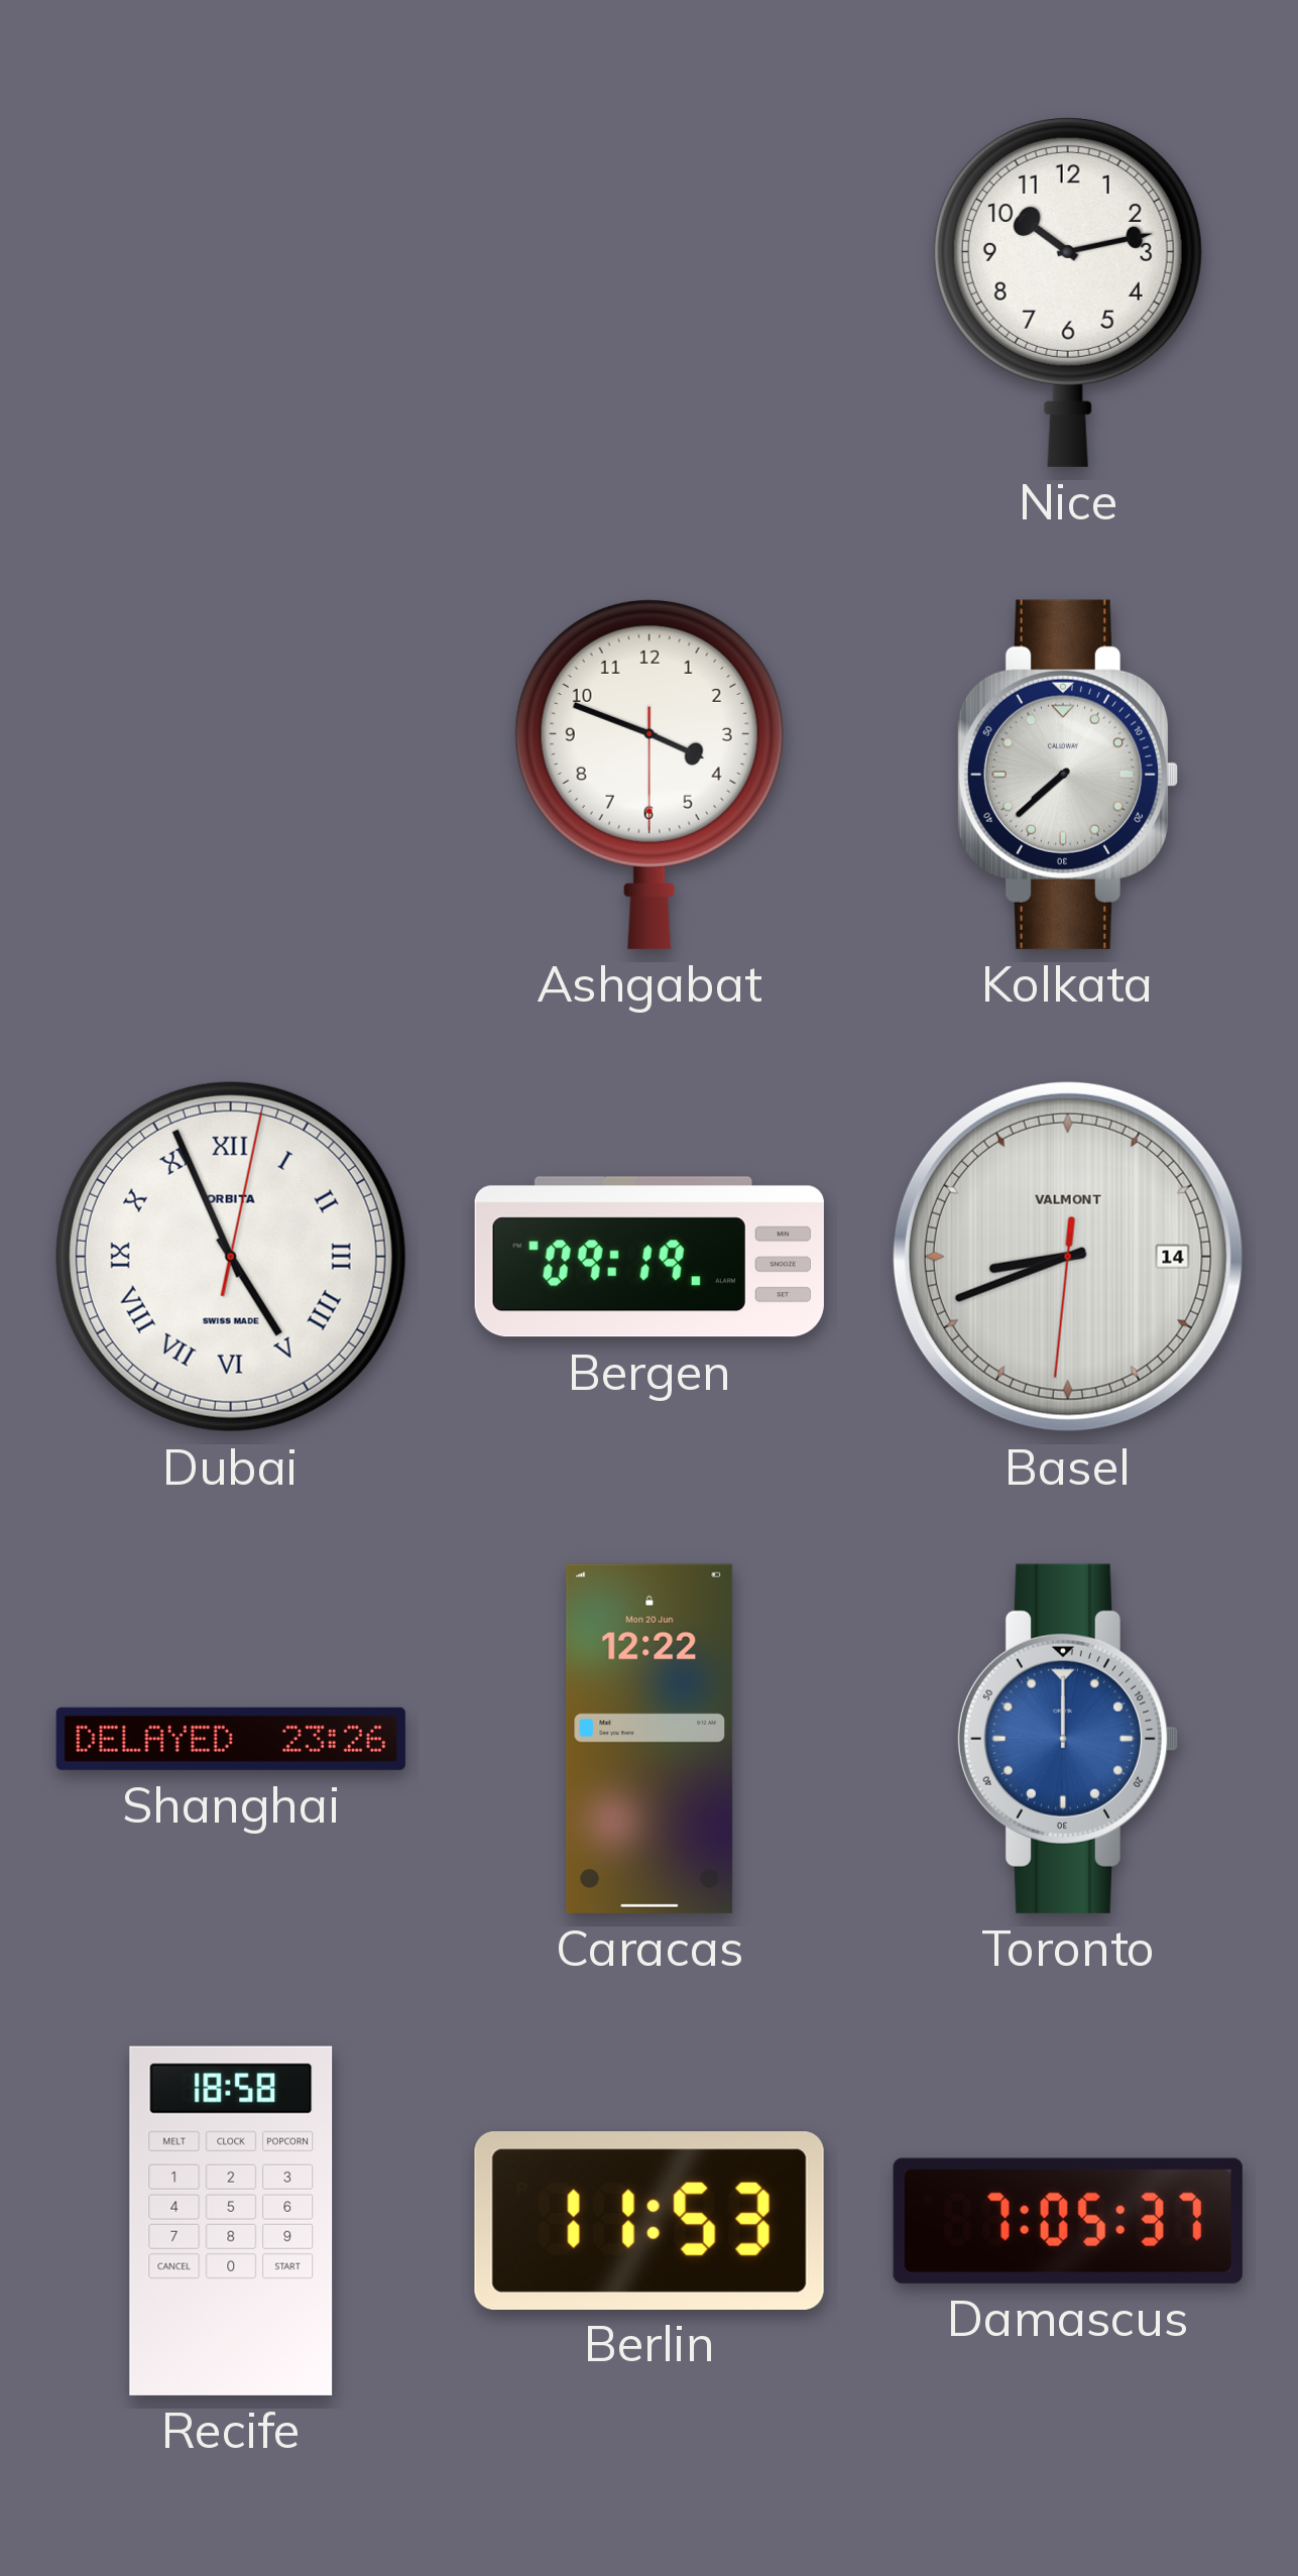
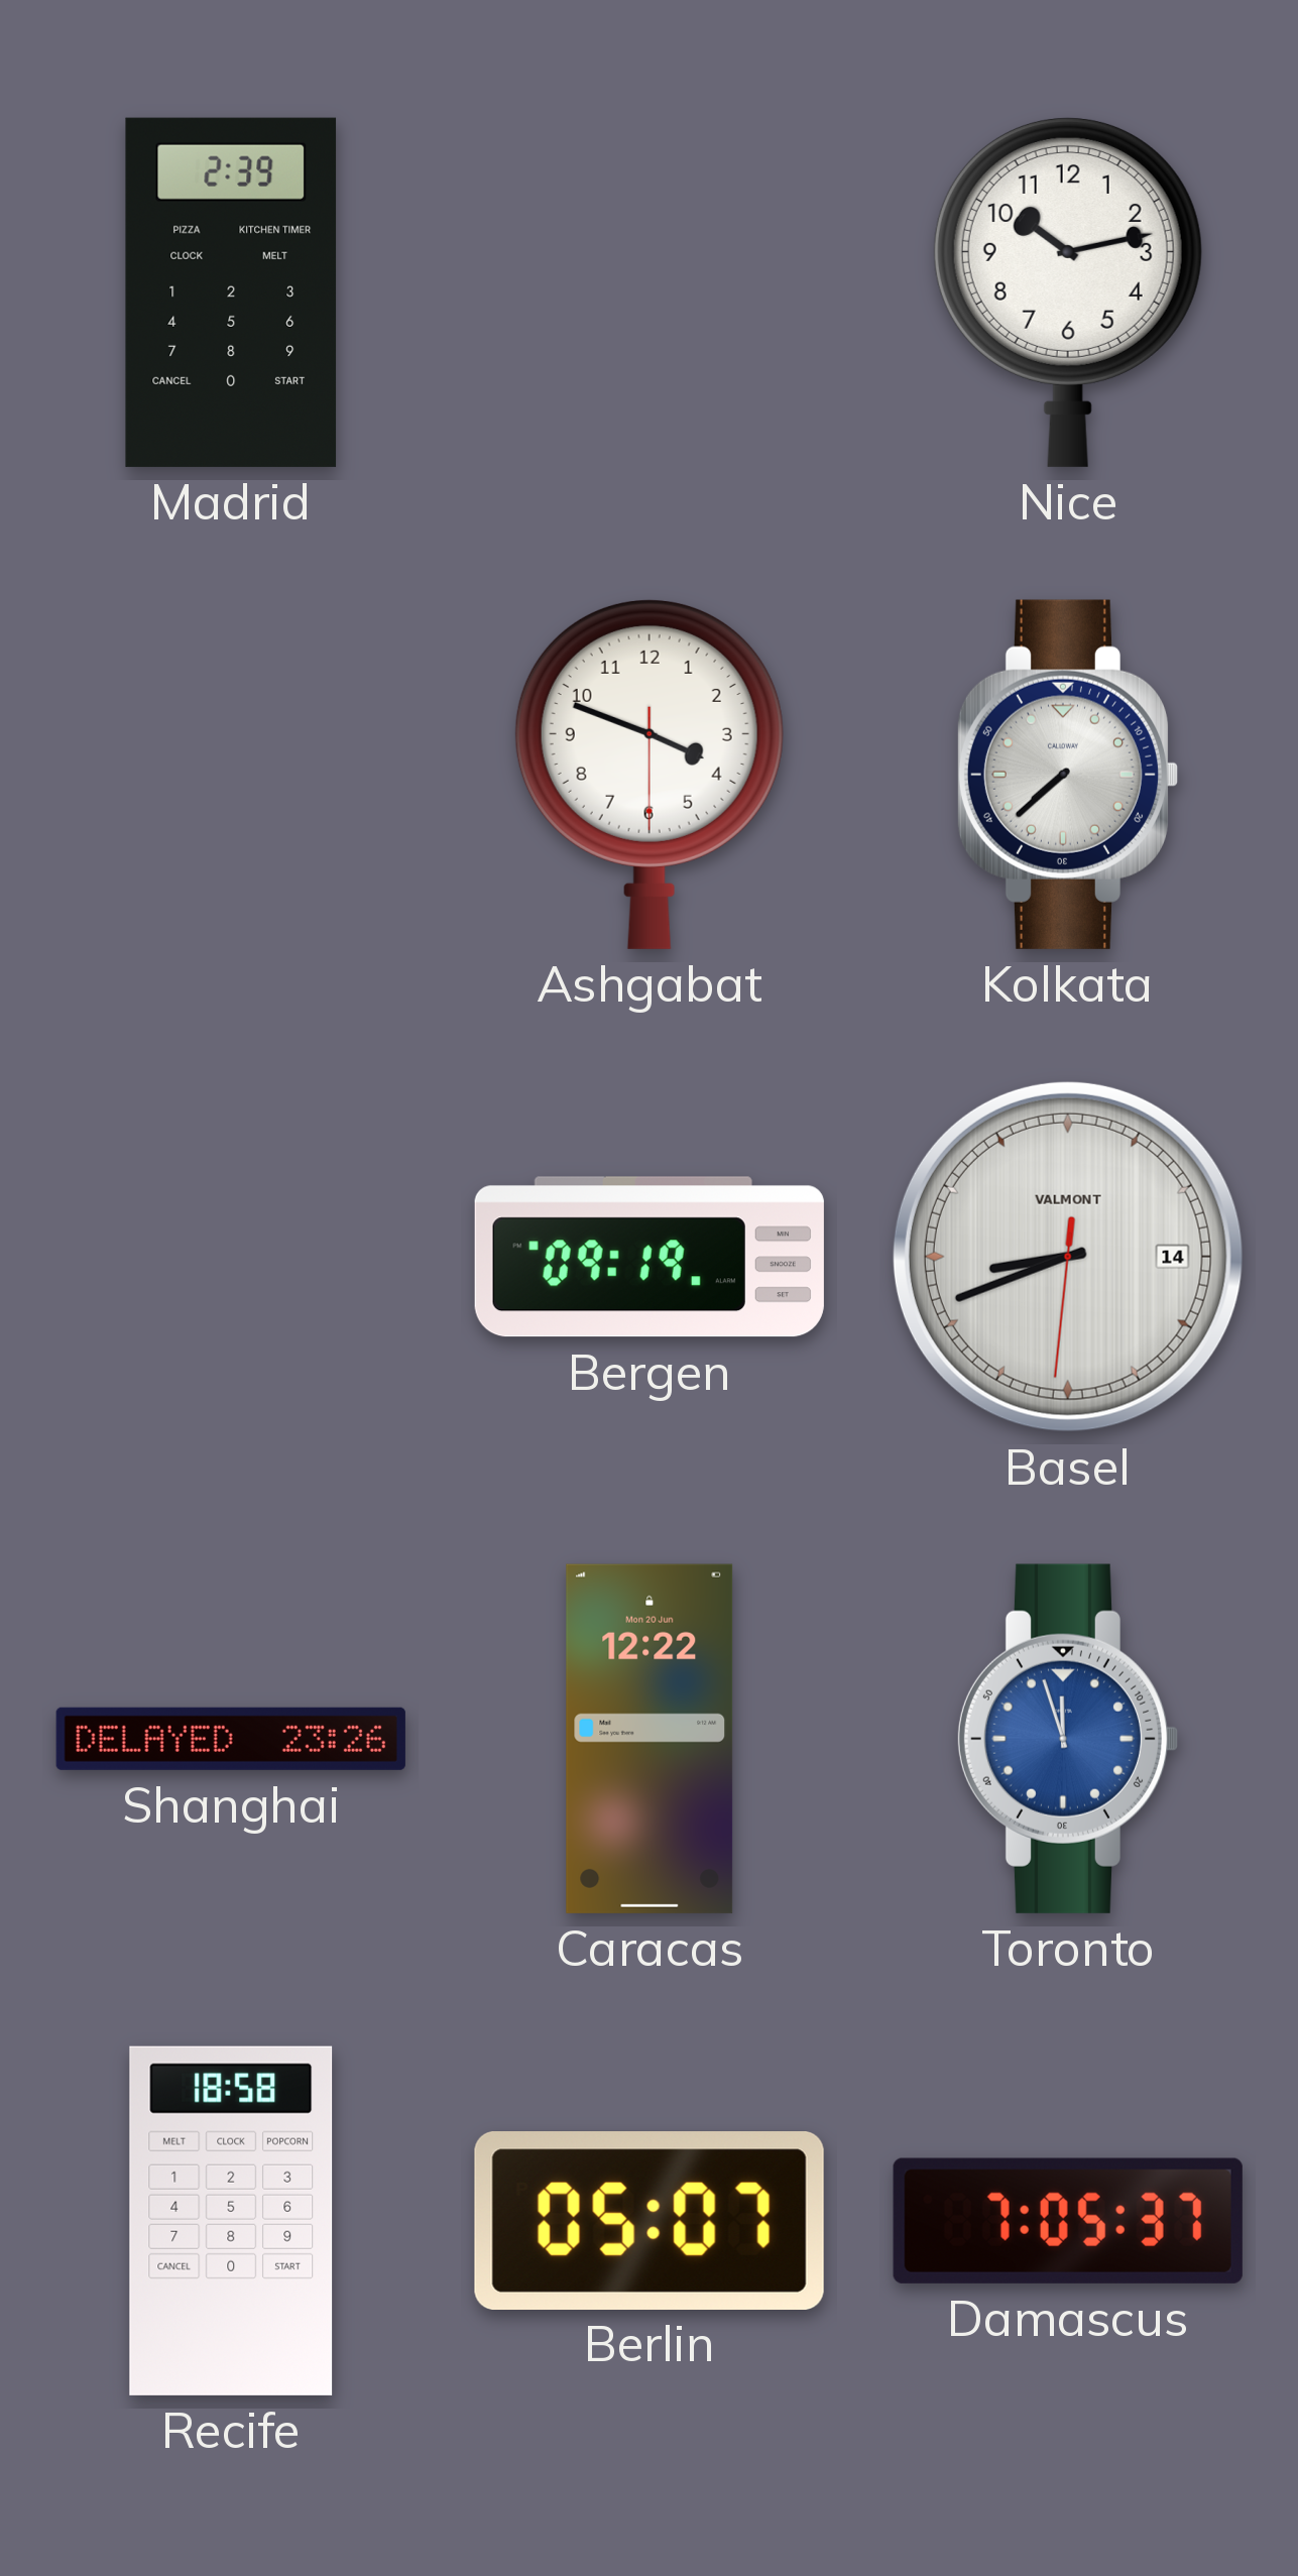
Madrid: none -> 2:39 (231, 292)
Dubai: 4:56 -> none (231, 1257)
Toronto: 12:00 -> 11:57 (1067, 1739)
Berlin: 11:53 -> 05:07 (650, 2220)
